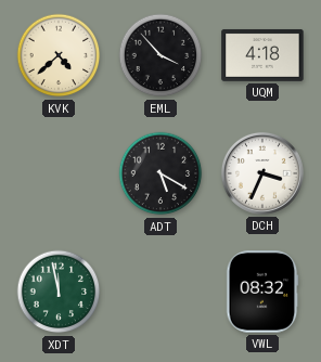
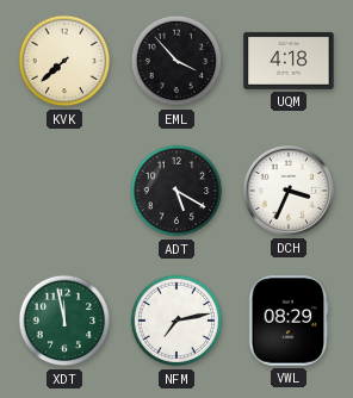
KVK: 4:38 -> 7:38 (64, 61)
NFM: none -> 7:13 (176, 321)
VWL: 08:32 -> 08:29 (289, 321)
